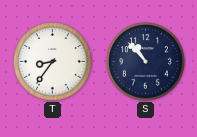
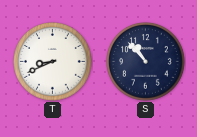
T: 8:36 -> 8:41 (53, 62)
